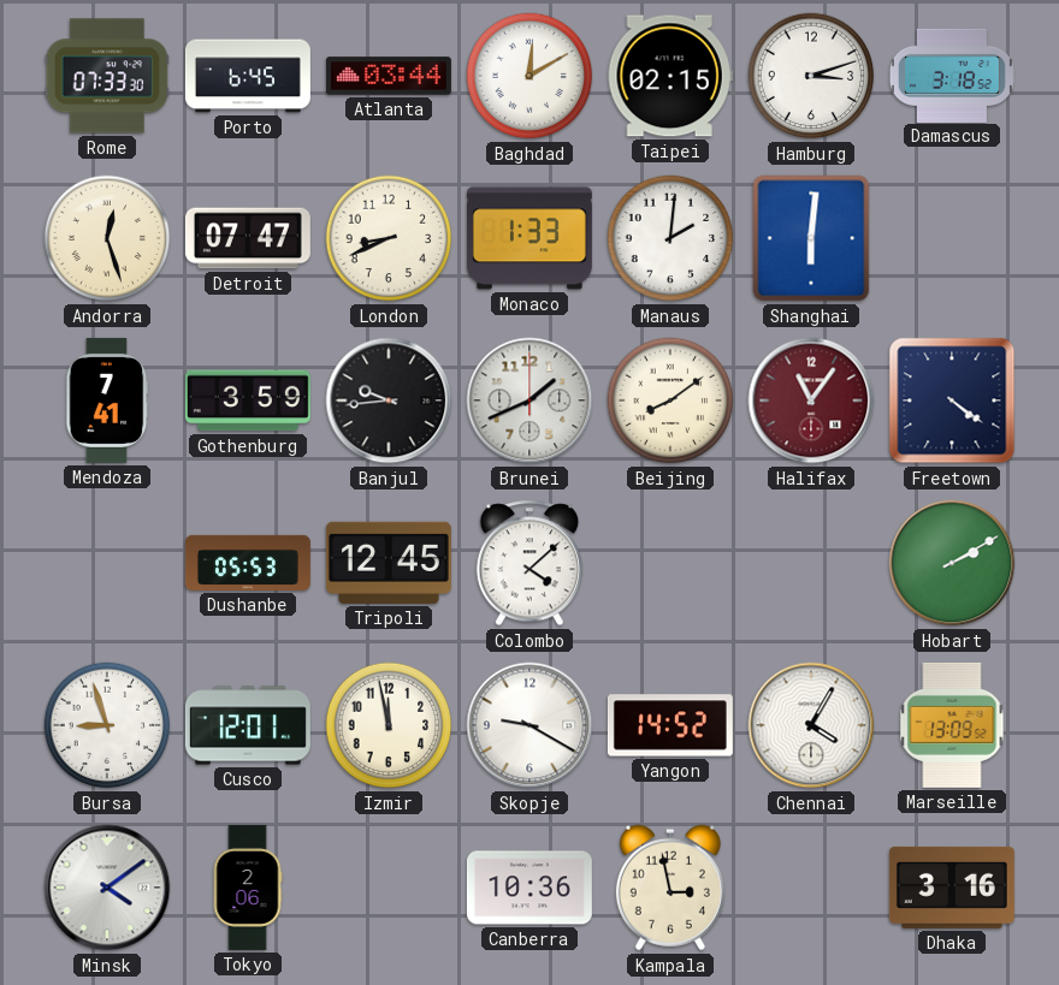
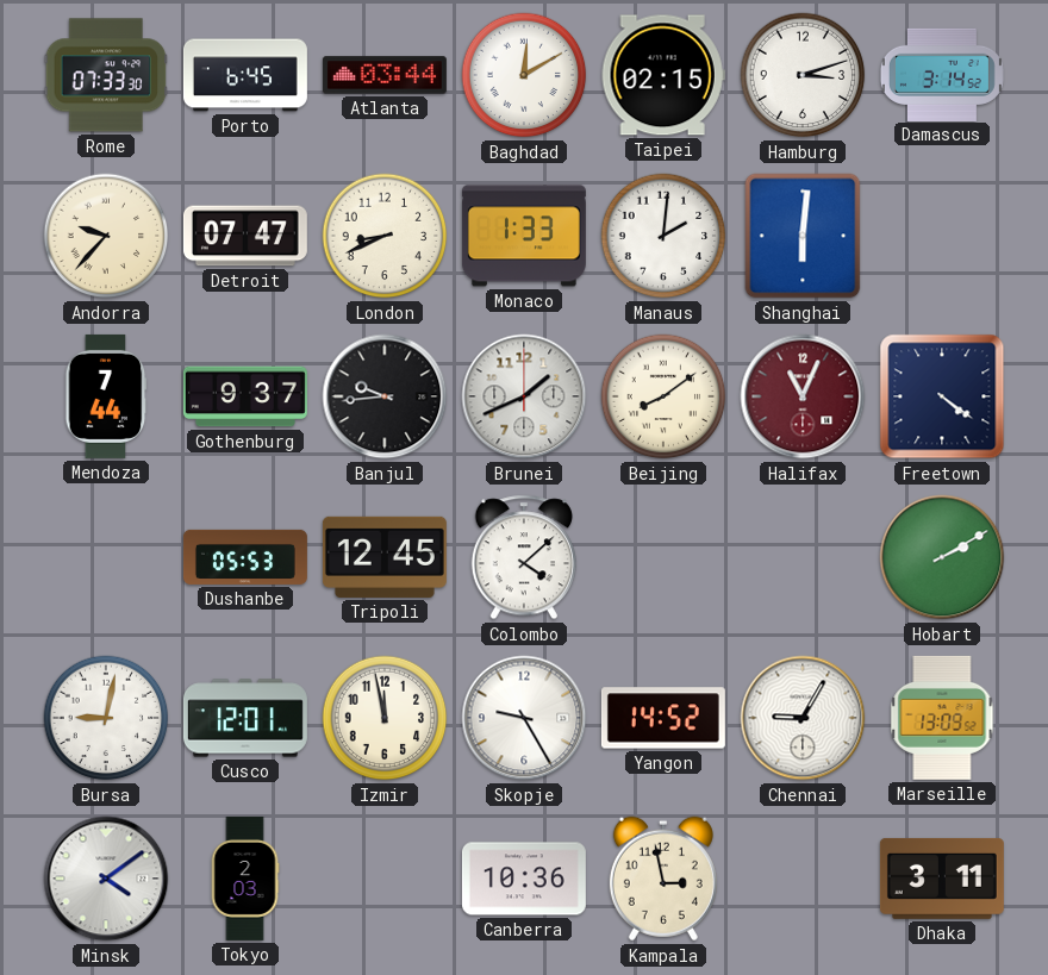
Damascus: 3:18 -> 3:14 (942, 74)
Andorra: 12:27 -> 9:37 (106, 236)
Mendoza: 7:41 -> 7:44 (106, 396)
Gothenburg: 3:59 -> 9:37 (245, 396)
Halifax: 11:06 -> 11:04 (803, 396)
Bursa: 8:57 -> 9:02 (106, 718)
Skopje: 9:20 -> 9:25 (524, 718)
Chennai: 4:05 -> 9:05 (803, 718)
Tokyo: 2:06 -> 2:03 (245, 879)
Dhaka: 3:16 -> 3:11 (942, 879)
